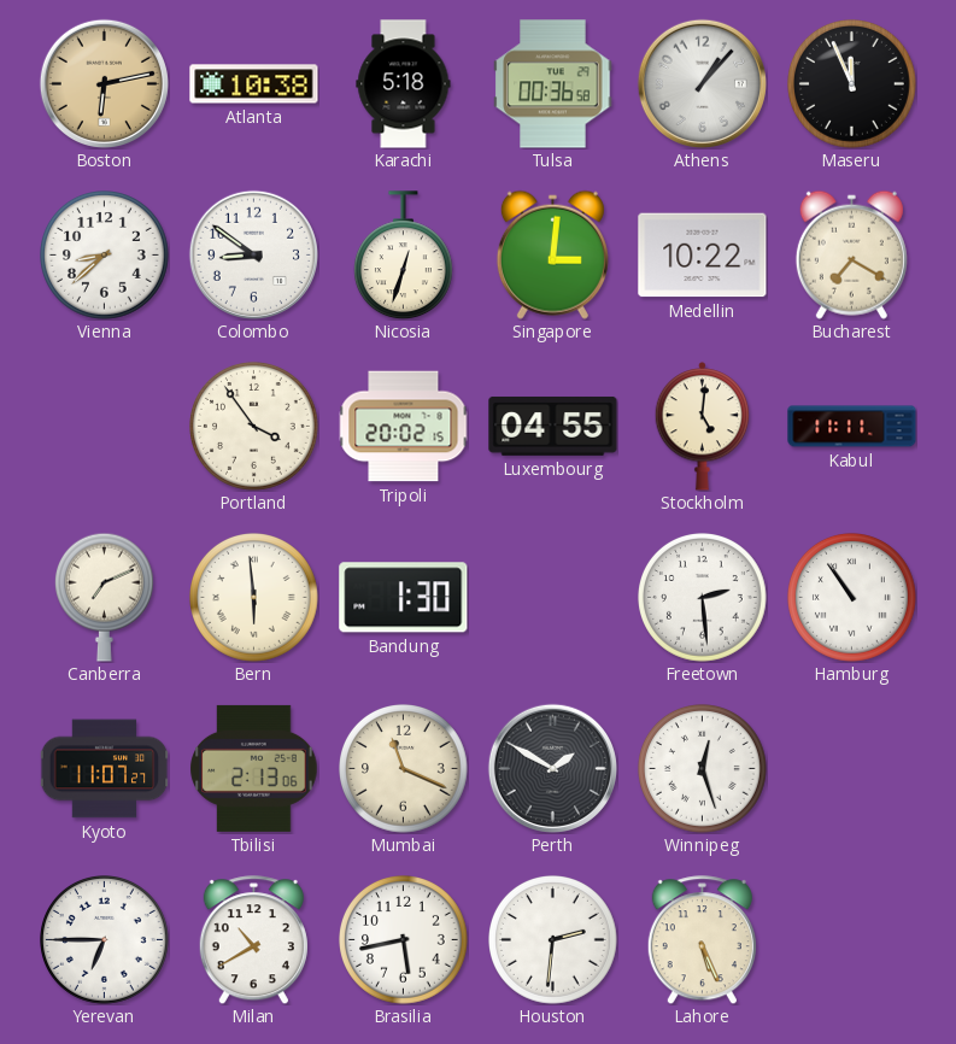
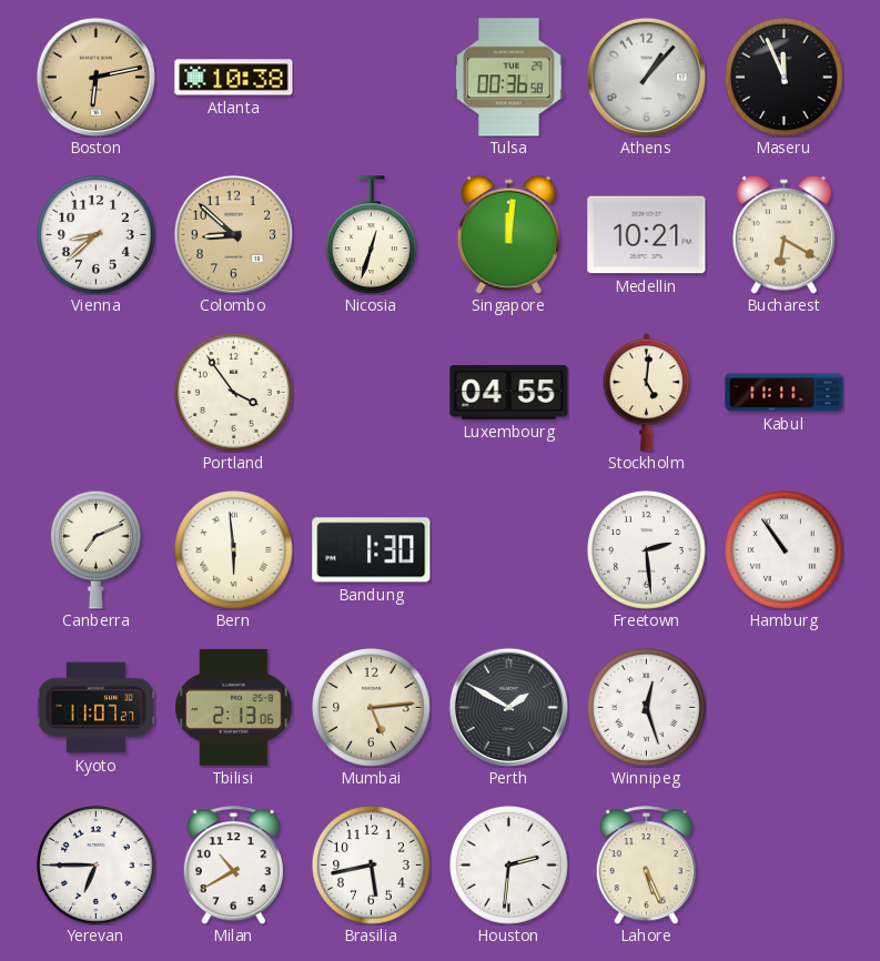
Karachi: 5:18 -> none (404, 84)
Colombo: 8:51 -> 8:52 (233, 234)
Colombo dial: white -> champagne (233, 234)
Singapore: 3:01 -> 12:01 (508, 234)
Medellin: 10:22 -> 10:21 (647, 235)
Bucharest: 7:20 -> 6:20 (783, 234)
Tripoli: 20:02 -> none (403, 427)
Mumbai: 11:19 -> 5:14 (372, 708)
